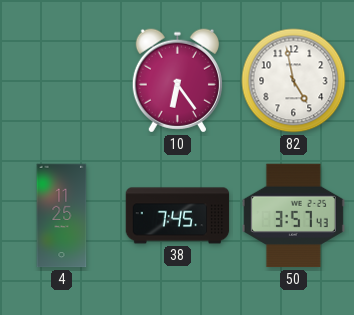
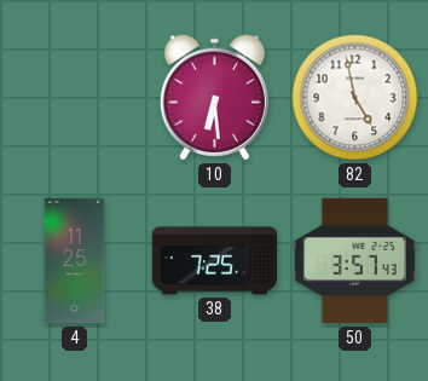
10: 6:24 -> 6:29 (214, 98)
38: 7:45 -> 7:25 (215, 261)
